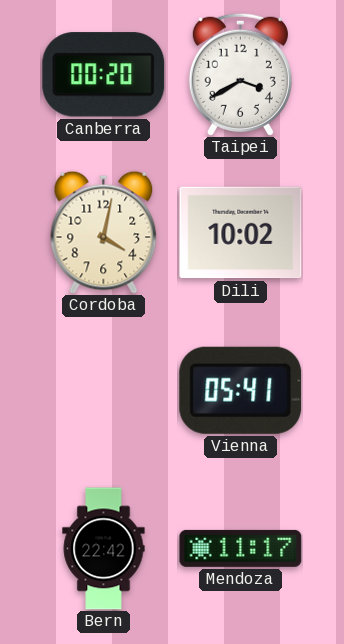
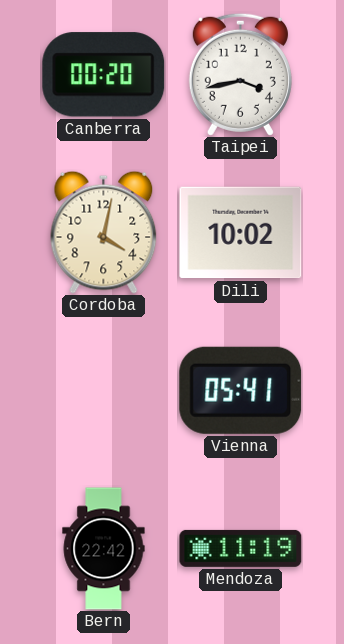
Taipei: 3:40 -> 3:43 (240, 74)
Mendoza: 11:17 -> 11:19 (241, 548)
